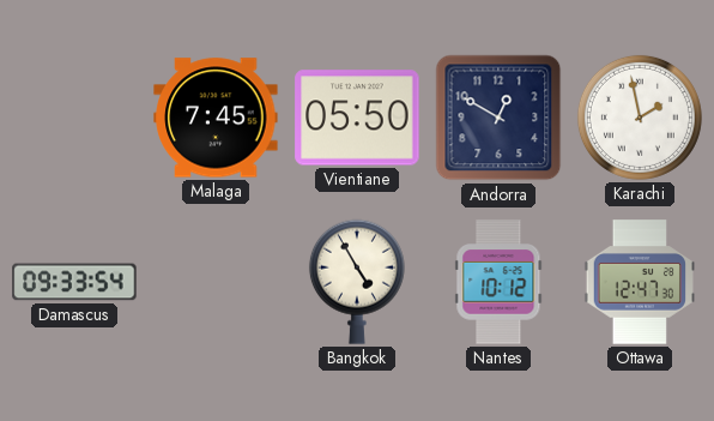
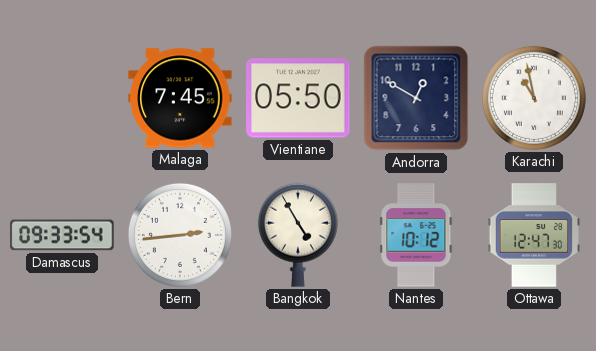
Karachi: 1:58 -> 10:58 (534, 98)
Bern: none -> 2:44 (180, 235)
